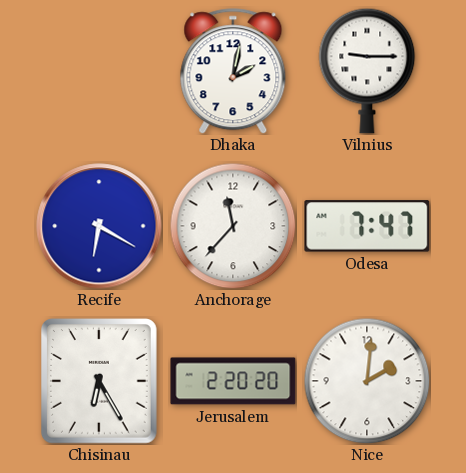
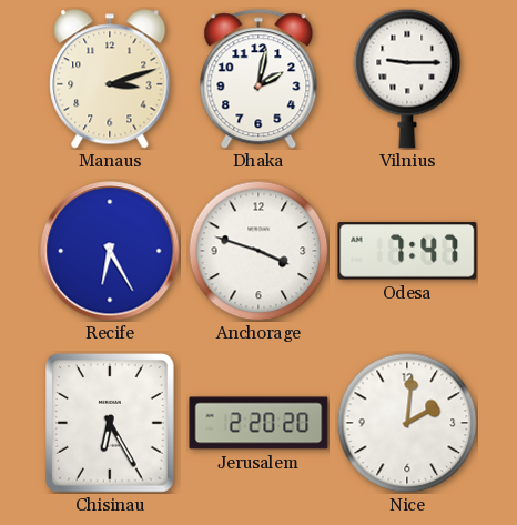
Manaus: none -> 3:12 (110, 79)
Recife: 6:20 -> 6:25 (110, 251)
Anchorage: 11:37 -> 3:48 (258, 251)
